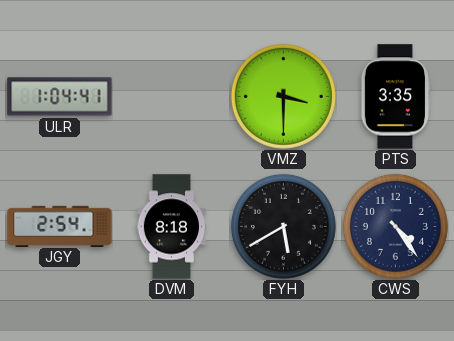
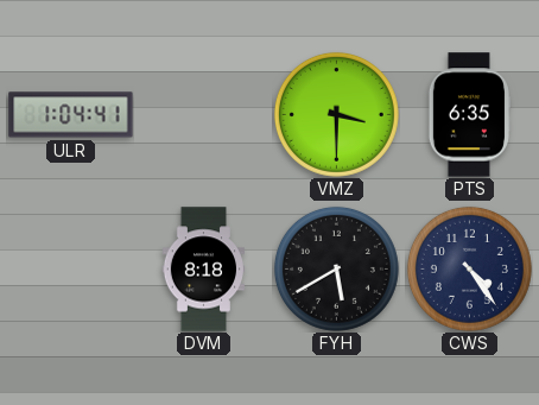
PTS: 3:35 -> 6:35 (469, 115)
JGY: 2:54 -> none (60, 226)
